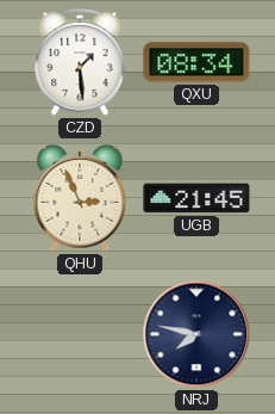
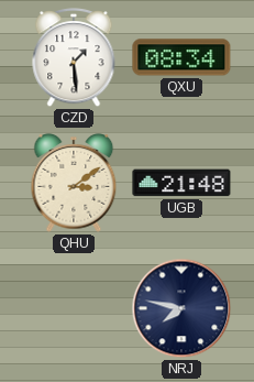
QHU: 2:56 -> 3:09 (74, 184)
UGB: 21:45 -> 21:48 (181, 183)
